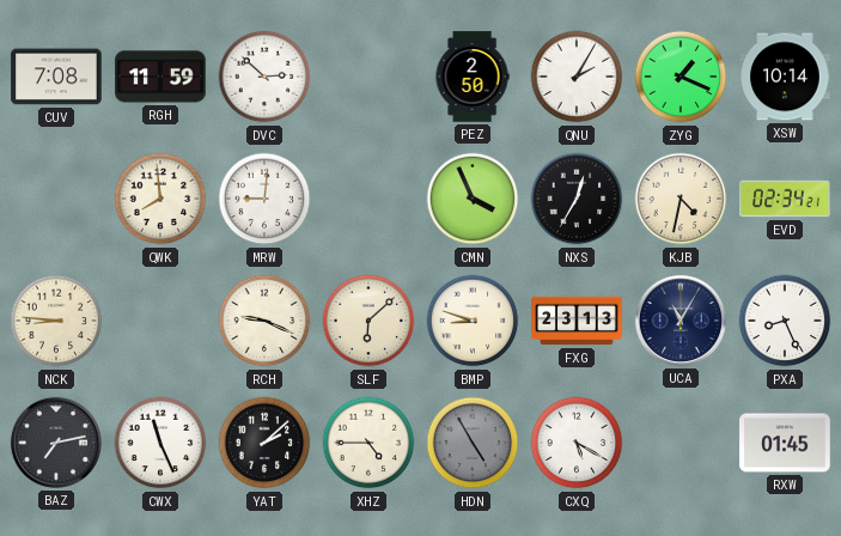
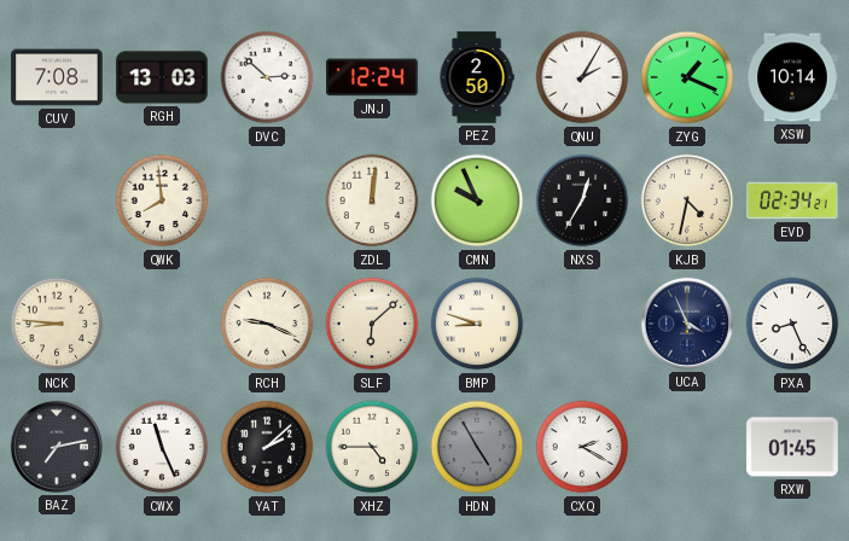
RGH: 11:59 -> 13:03 (162, 77)
JNJ: none -> 12:24 (372, 77)
MRW: 9:01 -> none (264, 199)
ZDL: none -> 12:01 (372, 200)
CMN: 3:56 -> 9:56 (477, 200)
FXG: 23:13 -> none (577, 321)
UCA: 11:05 -> 3:56 (687, 324)
CXQ: 5:20 -> 2:20 (582, 447)
